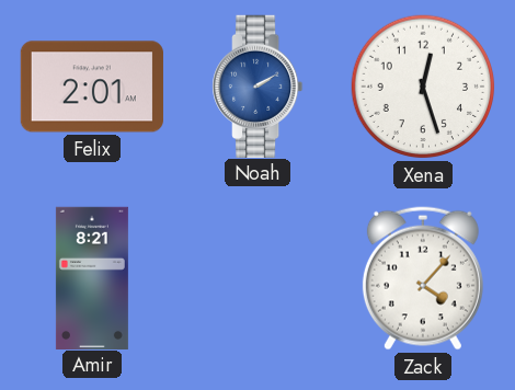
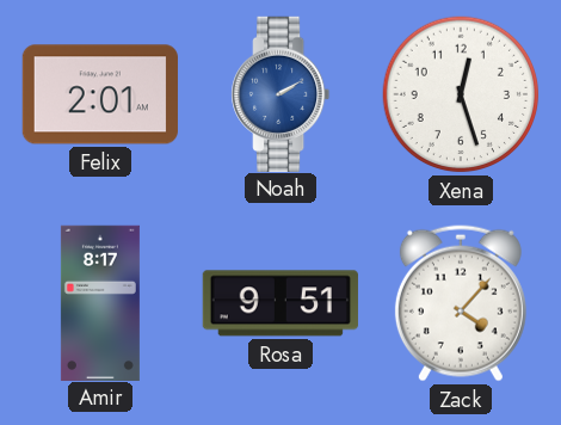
Amir: 8:21 -> 8:17 (100, 302)
Rosa: none -> 9:51 (280, 303)
